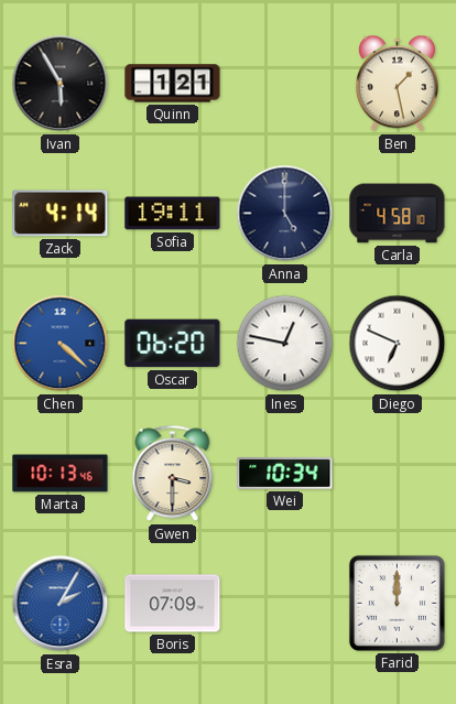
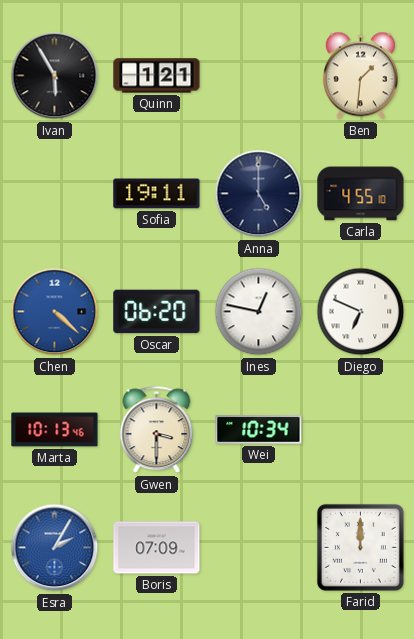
Ben: 1:28 -> 1:31 (360, 76)
Zack: 4:14 -> none (61, 214)
Carla: 4:58 -> 4:55 (361, 194)
